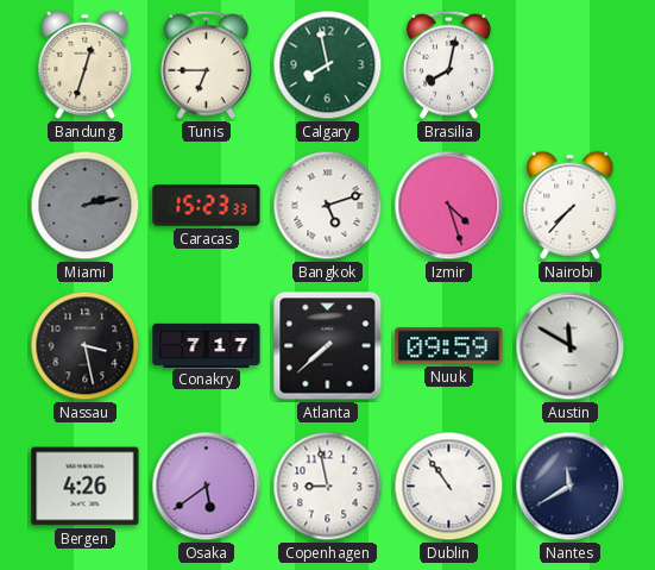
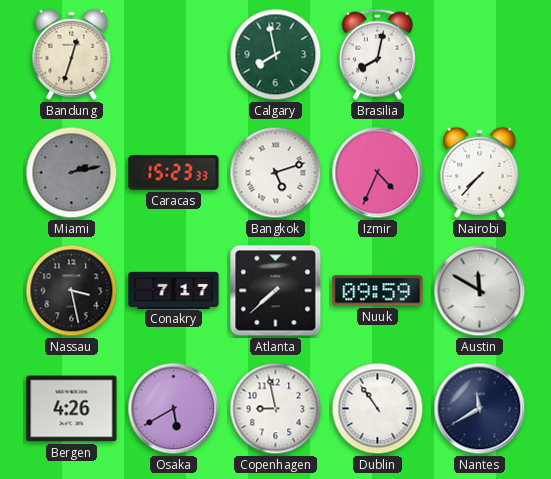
Tunis: 6:45 -> none (206, 64)
Izmir: 4:27 -> 4:34 (378, 173)
Osaka: 5:39 -> 5:40 (174, 409)
